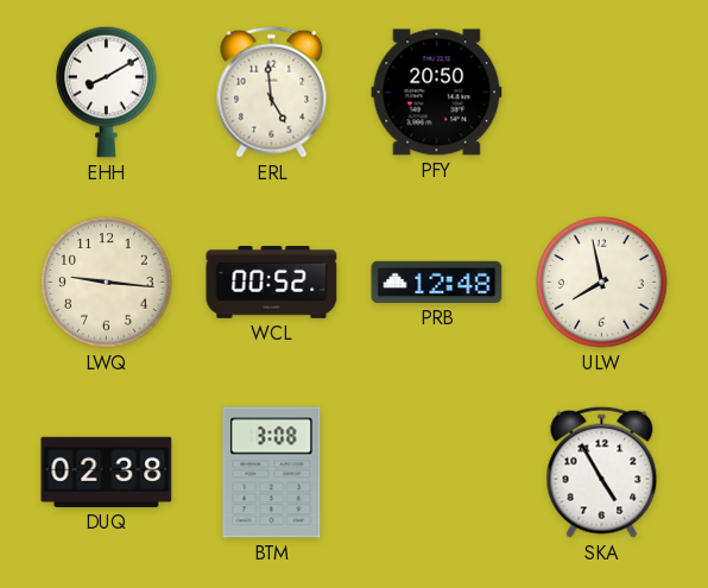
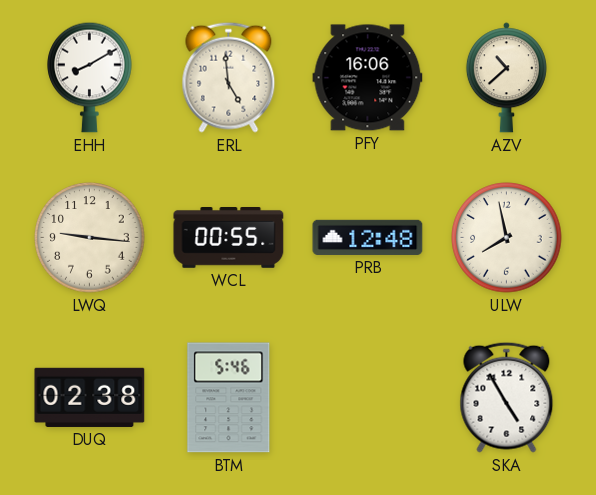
PFY: 20:50 -> 16:06 (368, 78)
AZV: none -> 10:38 (506, 78)
WCL: 00:52 -> 00:55 (229, 238)
BTM: 3:08 -> 5:46 (229, 398)
